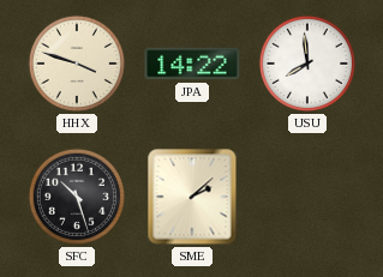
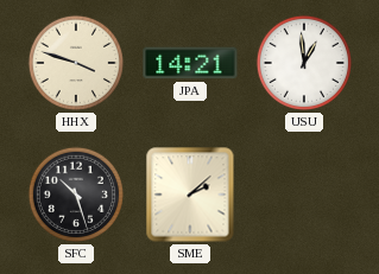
JPA: 14:22 -> 14:21 (190, 63)
USU: 7:59 -> 12:59 (304, 63)
